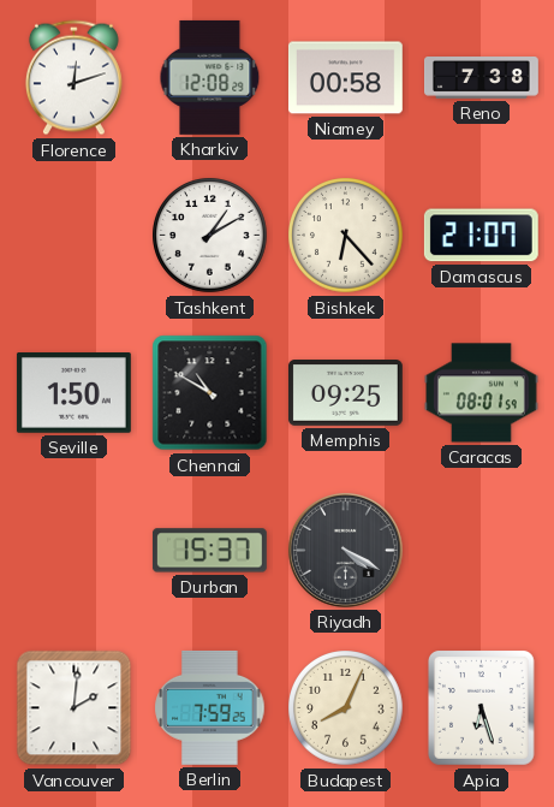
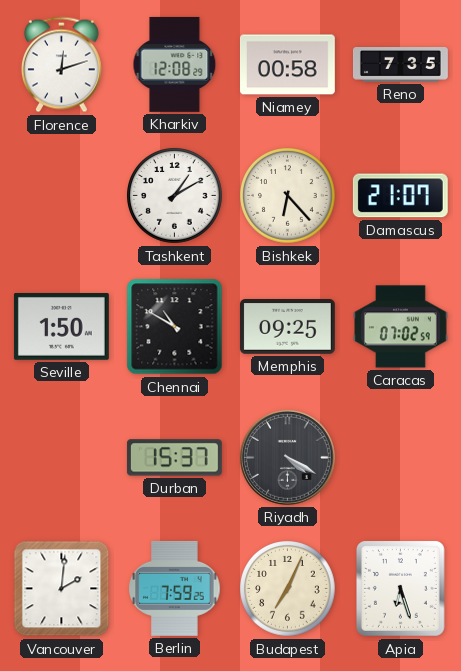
Reno: 7:38 -> 7:35 (401, 65)
Caracas: 08:01 -> 07:02 (400, 327)
Budapest: 8:04 -> 7:04 (288, 589)
